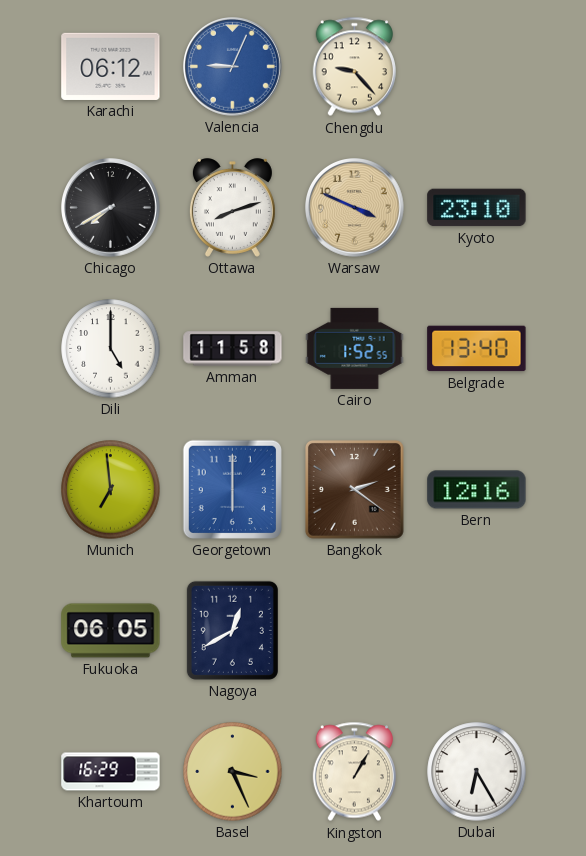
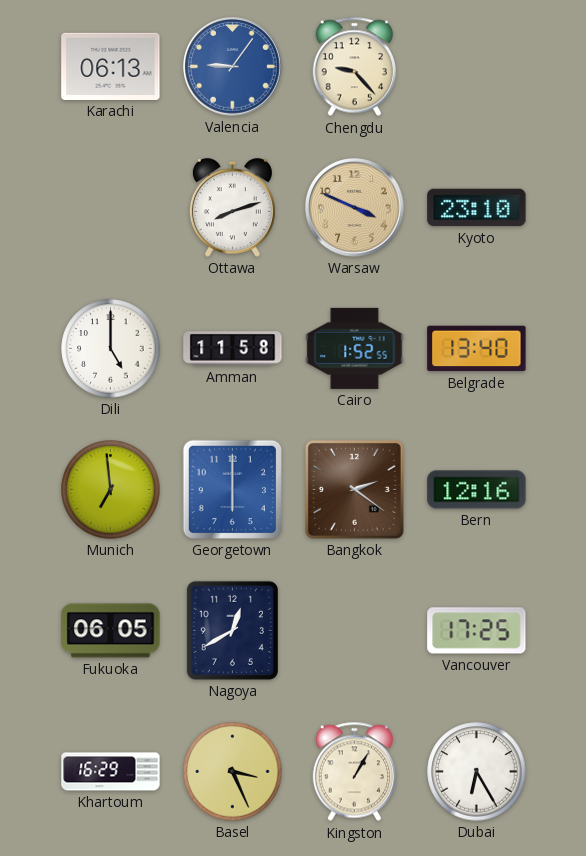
Karachi: 06:12 -> 06:13 (111, 66)
Valencia: 9:04 -> 9:06 (233, 67)
Chicago: 7:40 -> none (111, 208)
Vancouver: none -> 17:25 (477, 631)
